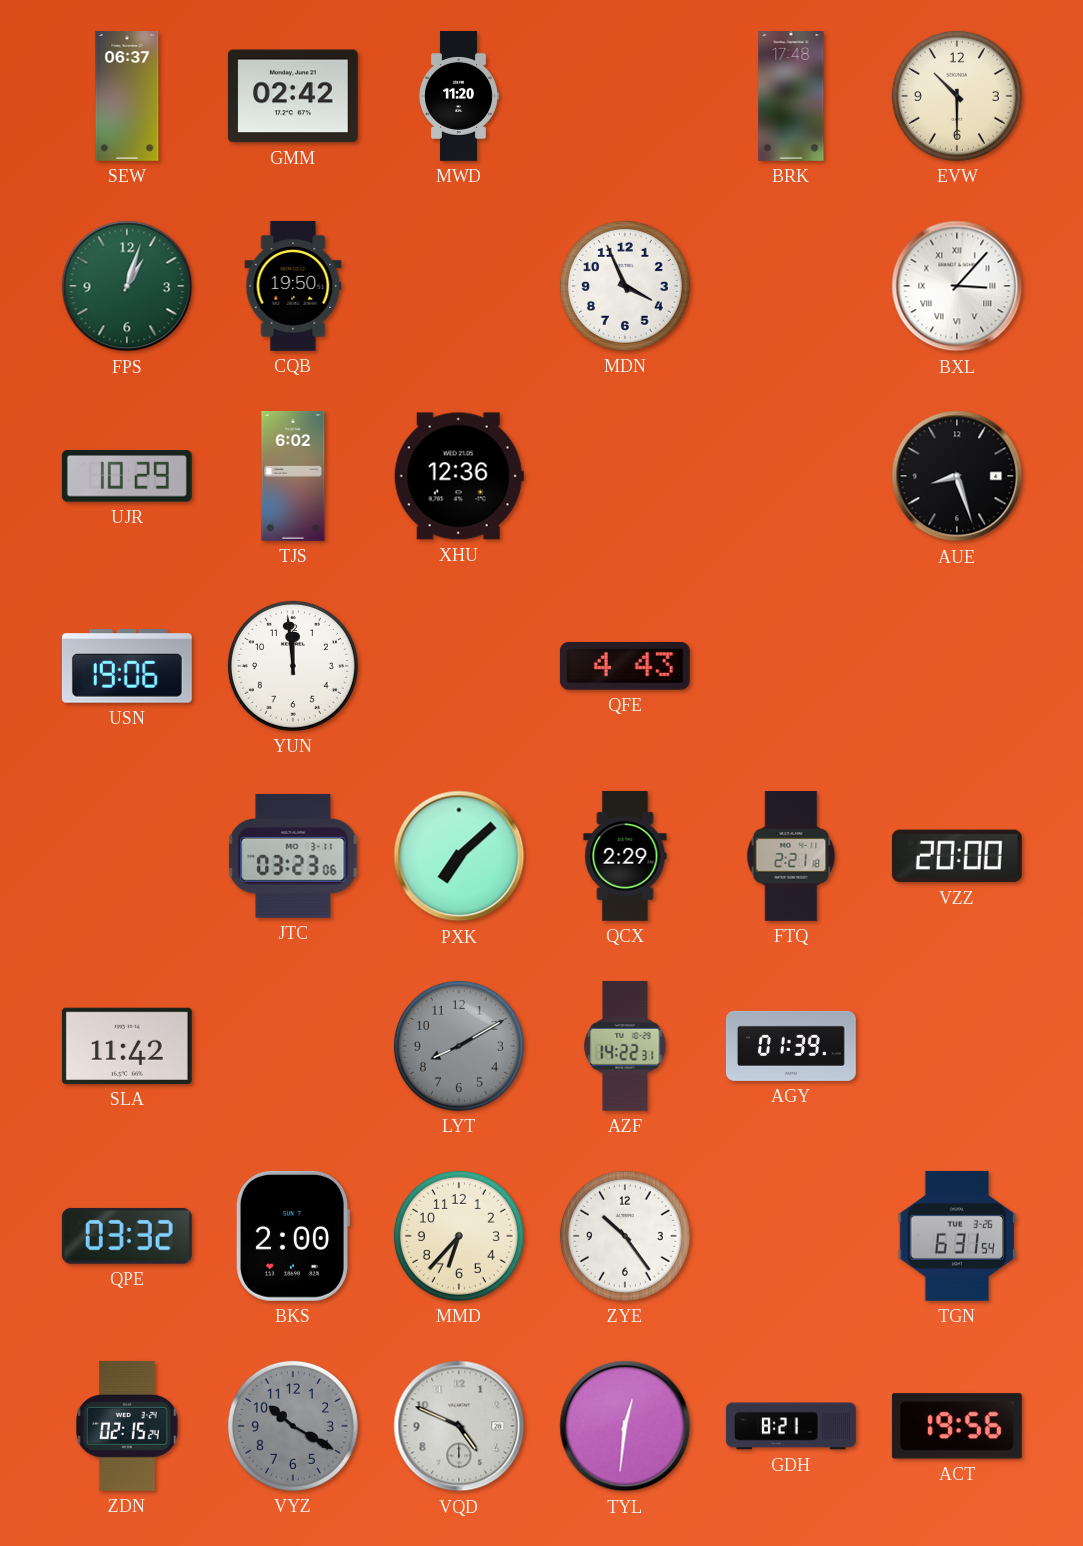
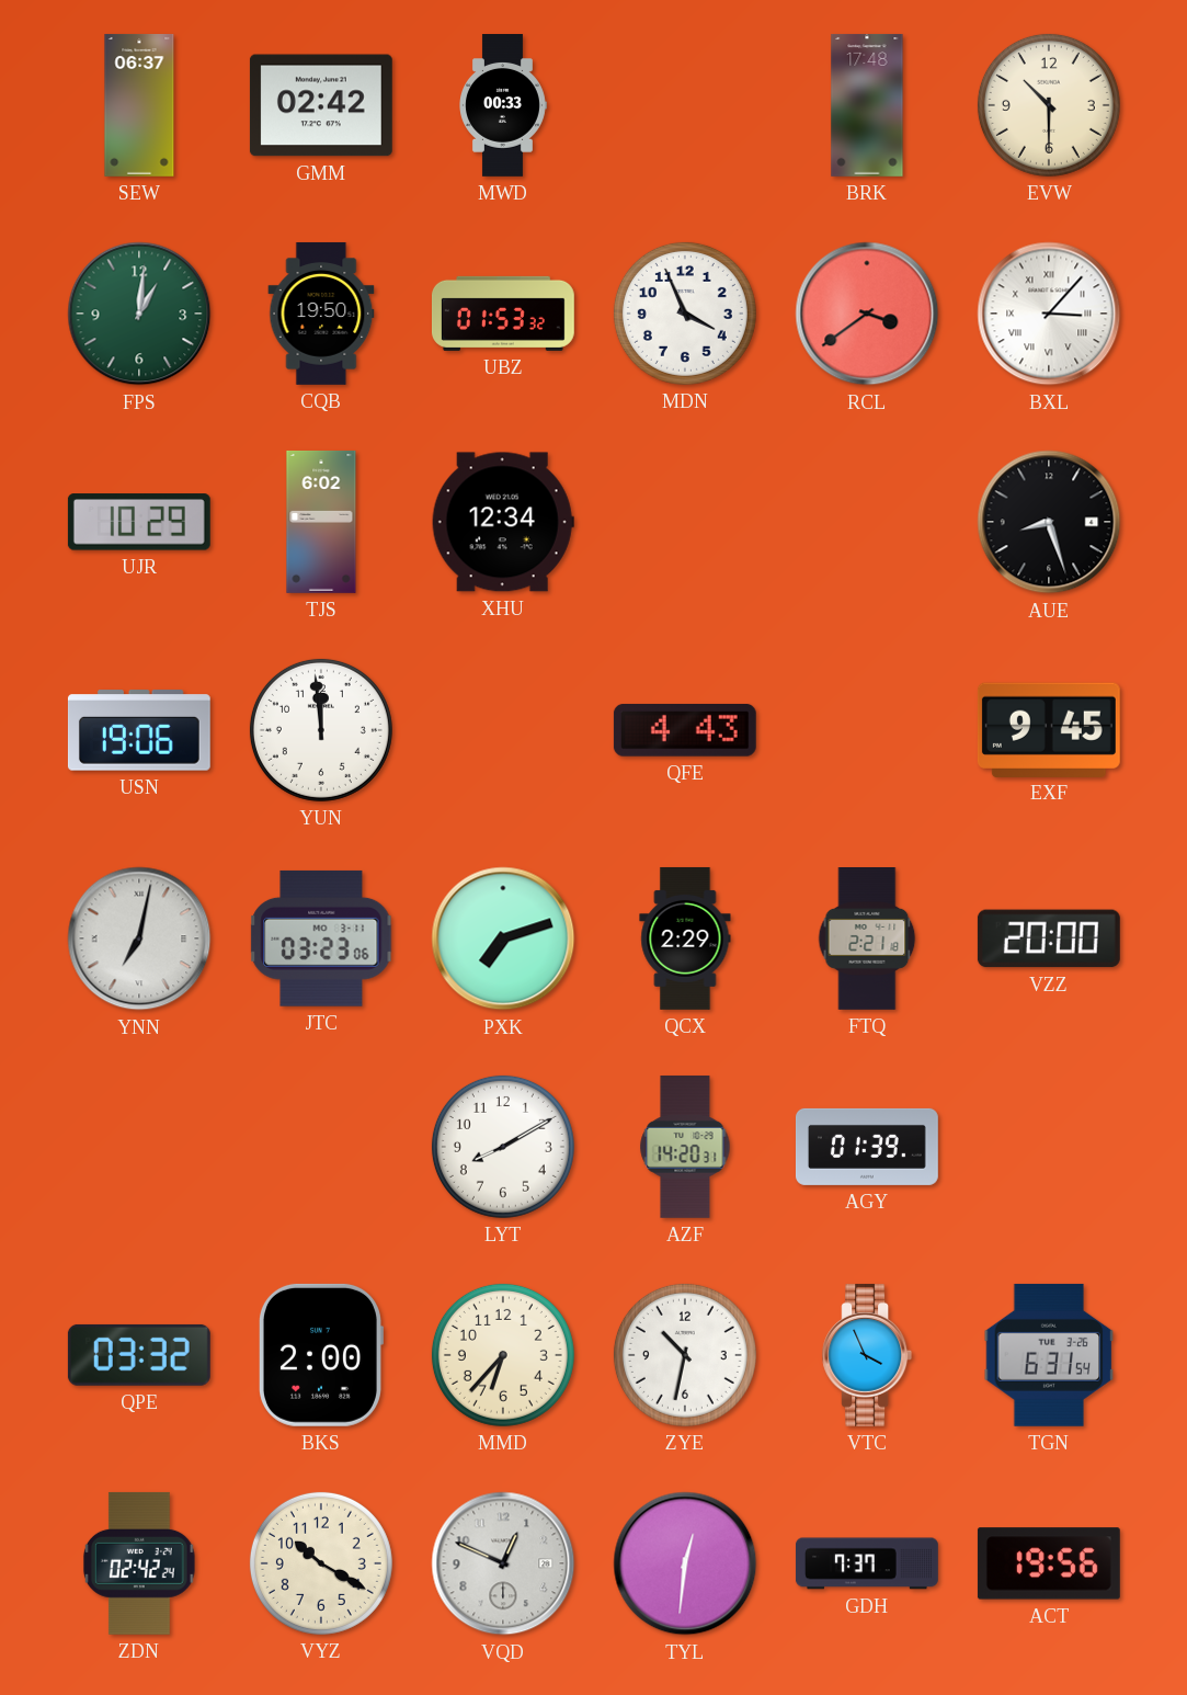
MWD: 11:20 -> 00:33 (503, 106)
FPS: 1:03 -> 1:01 (139, 314)
UBZ: none -> 01:53 (503, 314)
RCL: none -> 3:39 (867, 314)
XHU: 12:36 -> 12:34 (503, 522)
EXF: none -> 9:45 (1049, 729)
YNN: none -> 7:02 (139, 938)
PXK: 7:08 -> 7:12 (503, 938)
SLA: 11:42 -> none (127, 1046)
LYT dial: grey -> white (503, 1147)
AZF: 14:22 -> 14:20 (685, 1147)
ZYE: 10:24 -> 10:32 (685, 1355)
VTC: none -> 3:56 (867, 1355)
ZDN: 02:15 -> 02:42 (139, 1563)
VYZ dial: grey -> cream (321, 1563)
VQD: 4:49 -> 12:49 (503, 1563)
GDH: 8:21 -> 7:37 (867, 1563)
